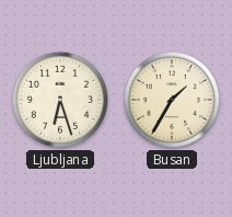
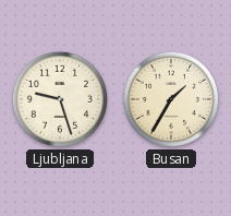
Ljubljana: 6:27 -> 9:27 (60, 99)
